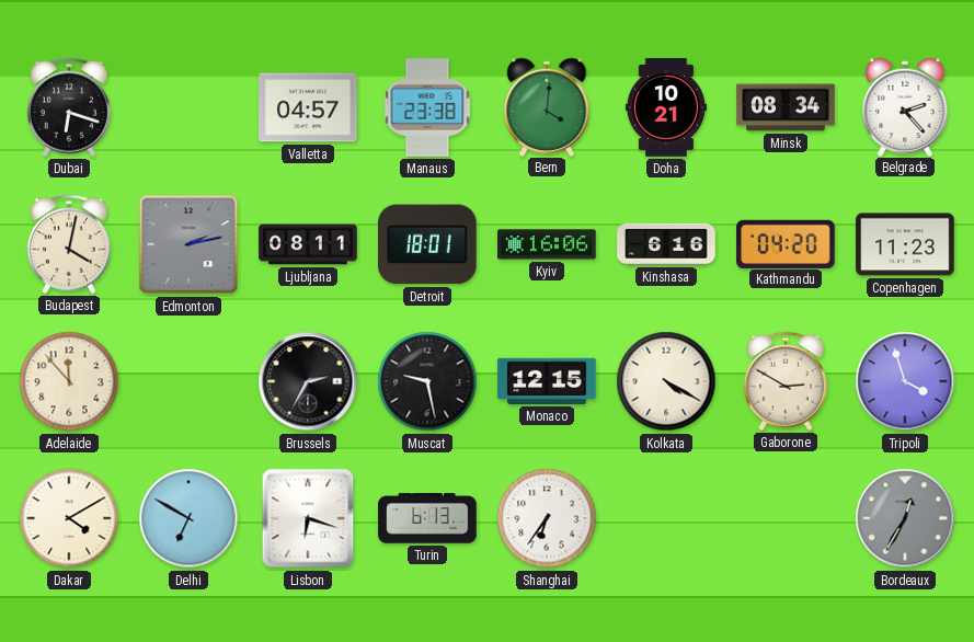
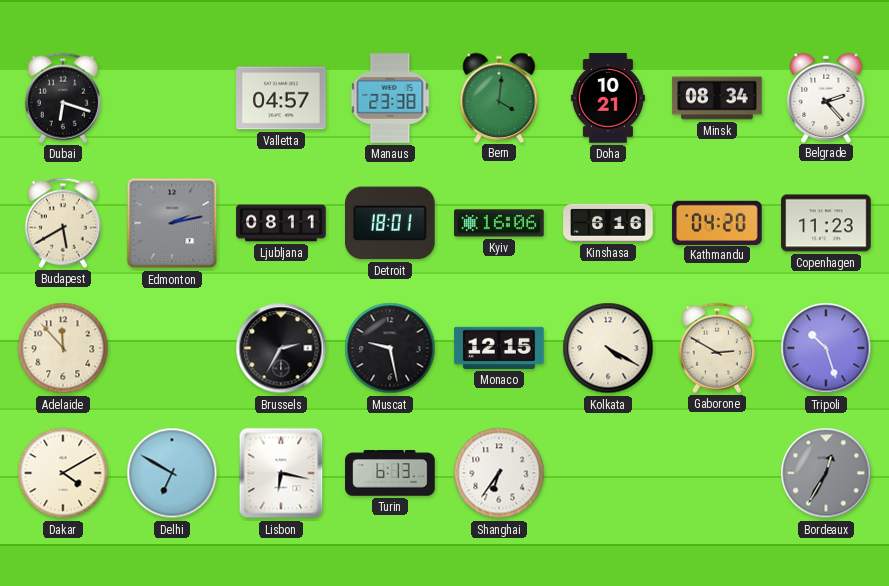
Budapest: 4:02 -> 5:40 (63, 223)
Tripoli: 3:57 -> 10:27 (826, 348)
Lisbon: 6:18 -> 6:17 (281, 473)
